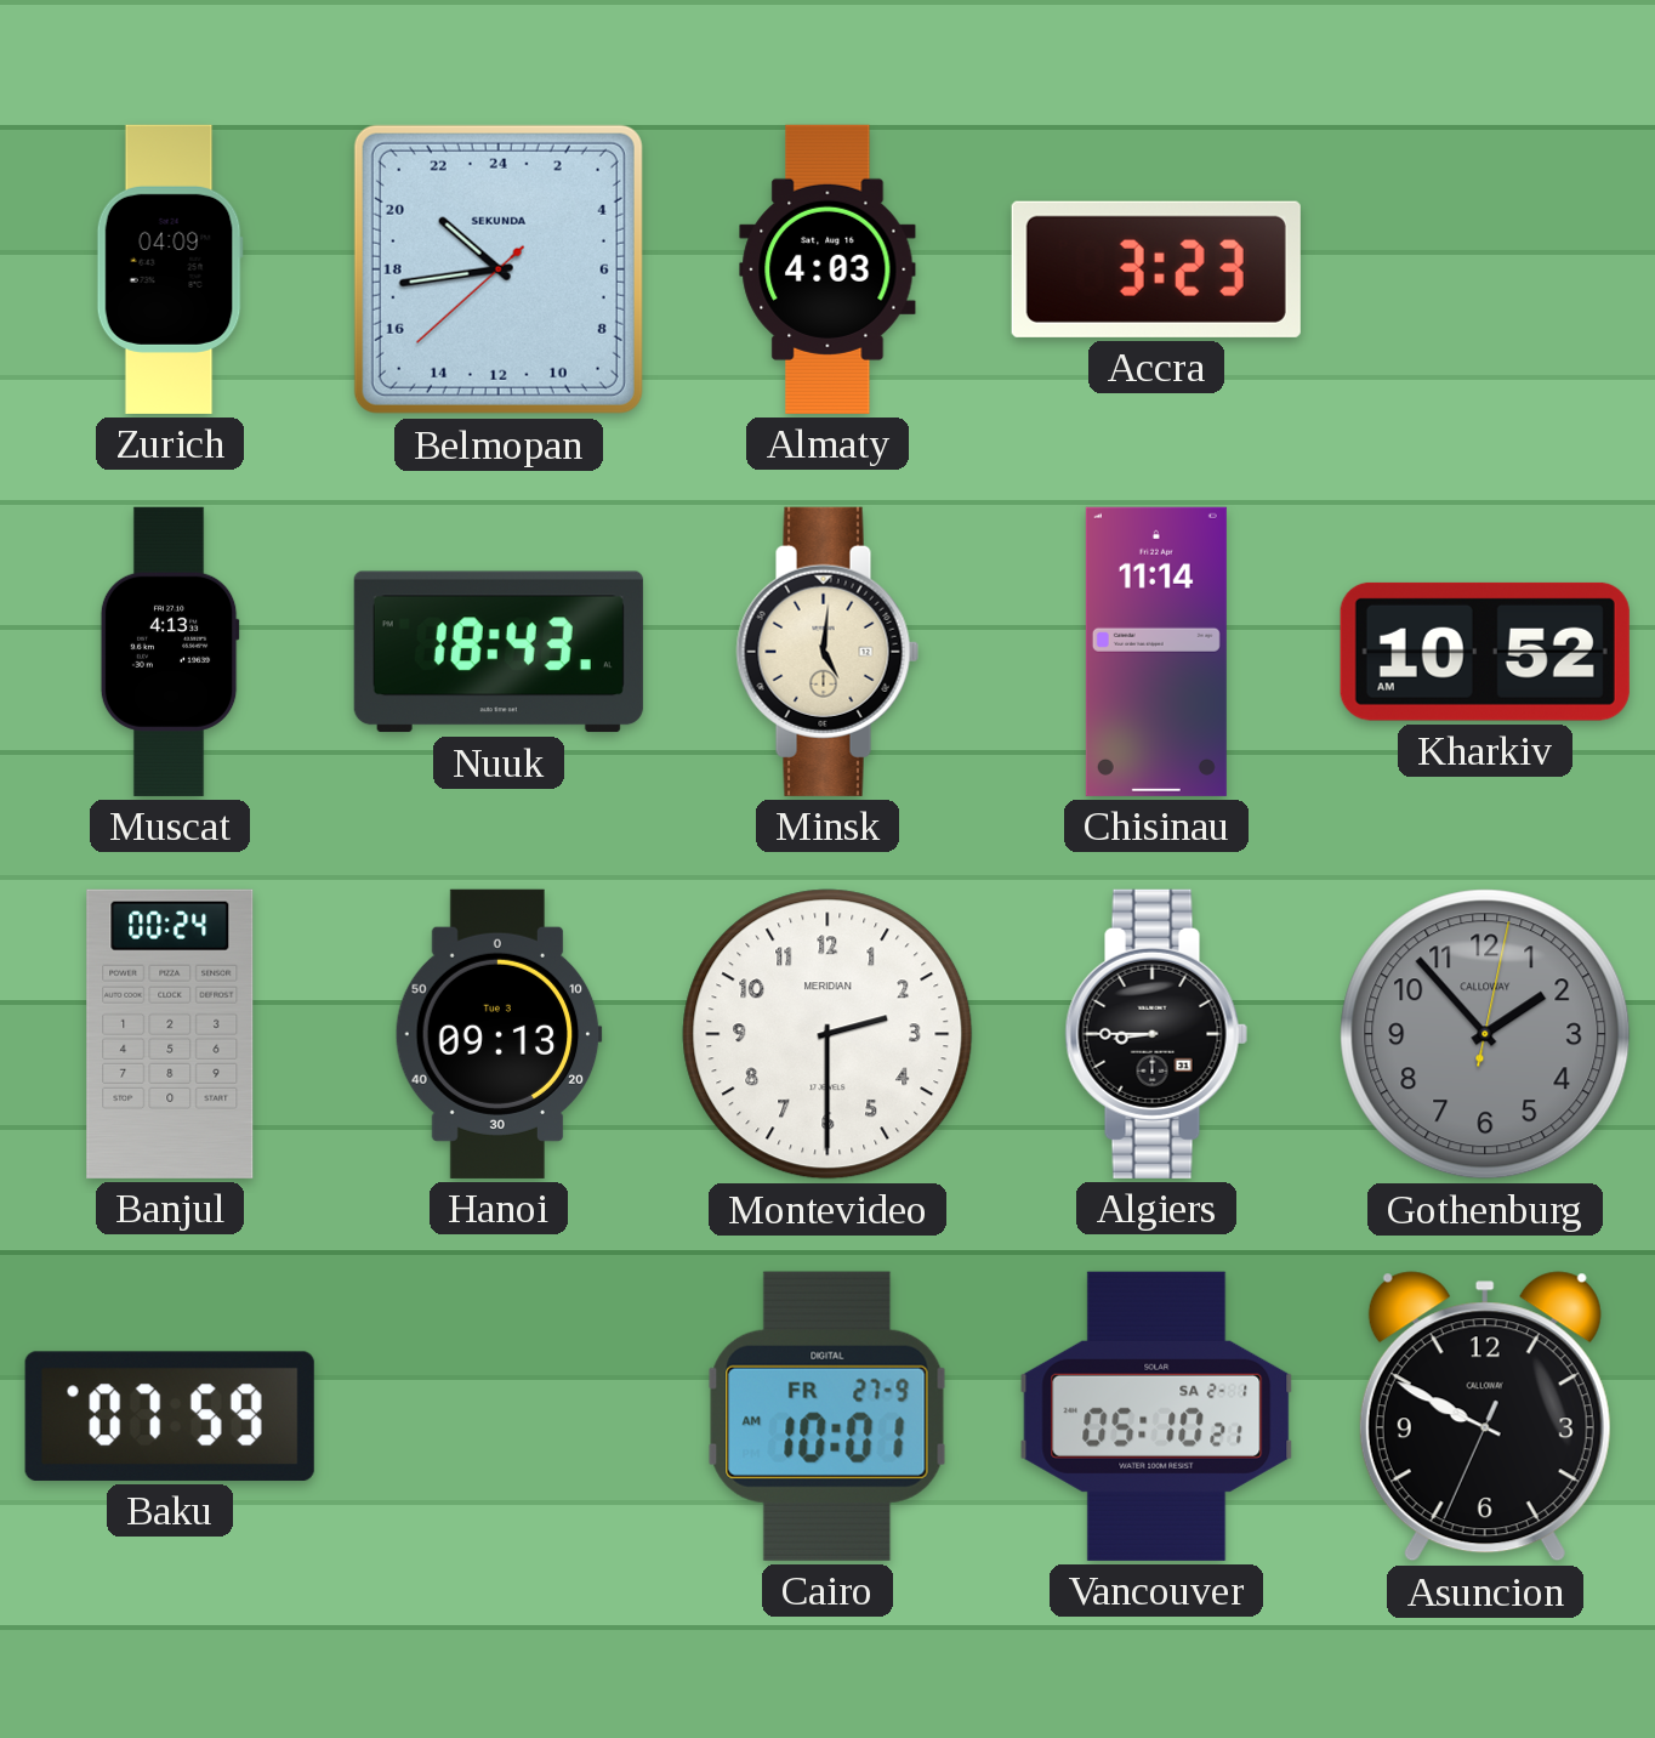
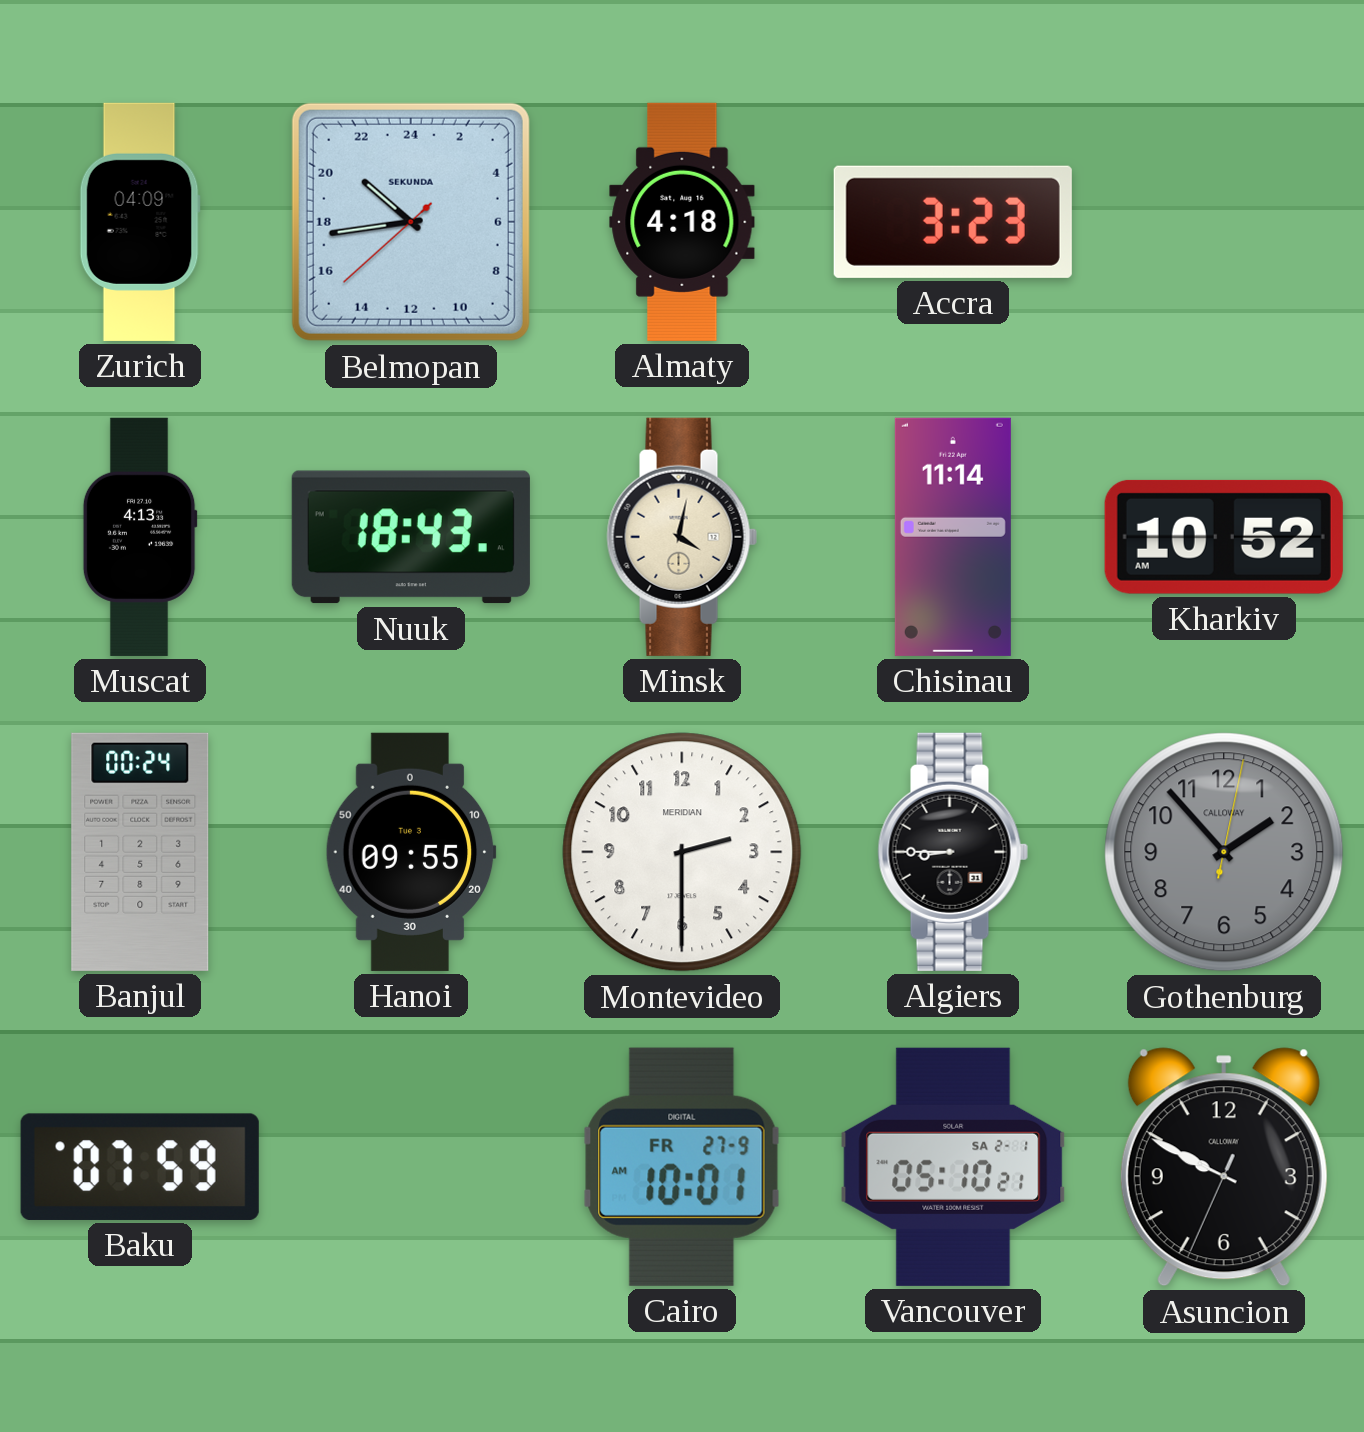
Almaty: 4:03 -> 4:18 (682, 222)
Minsk: 5:01 -> 4:02 (682, 537)
Hanoi: 09:13 -> 09:55 (411, 852)
